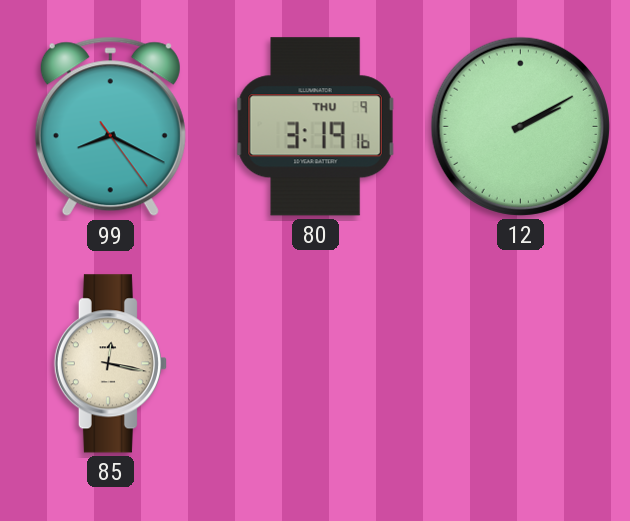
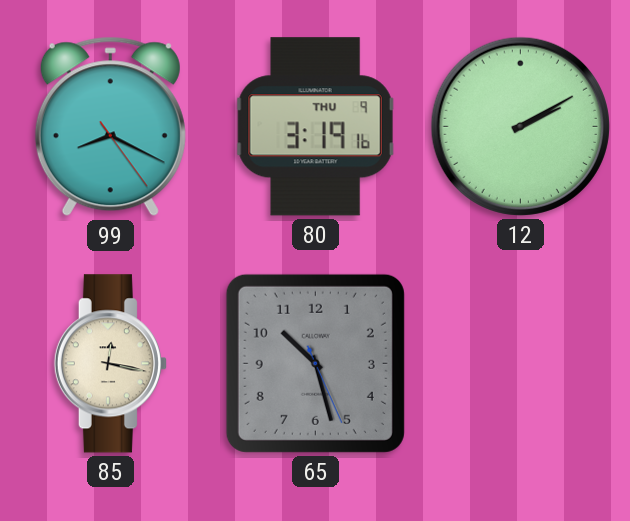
65: none -> 10:27 (315, 363)
